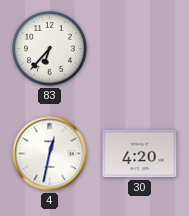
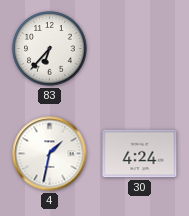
4: 12:32 -> 1:32 (50, 154)
30: 4:20 -> 4:24 (140, 154)
